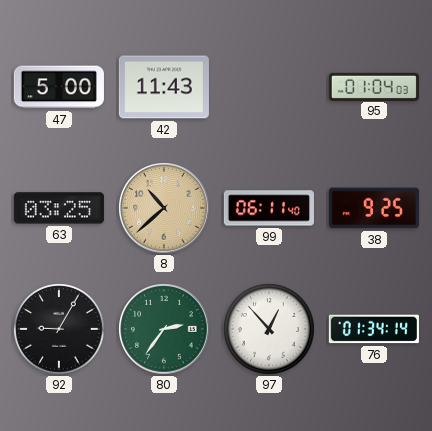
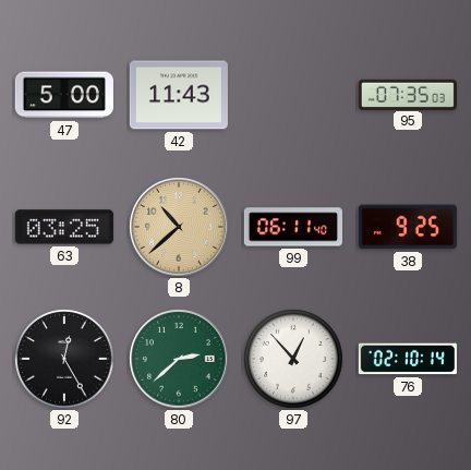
95: 01:04 -> 07:35 (408, 94)
92: 9:05 -> 12:25 (64, 359)
80: 2:36 -> 2:38 (179, 359)
76: 01:34 -> 02:10 (408, 359)
